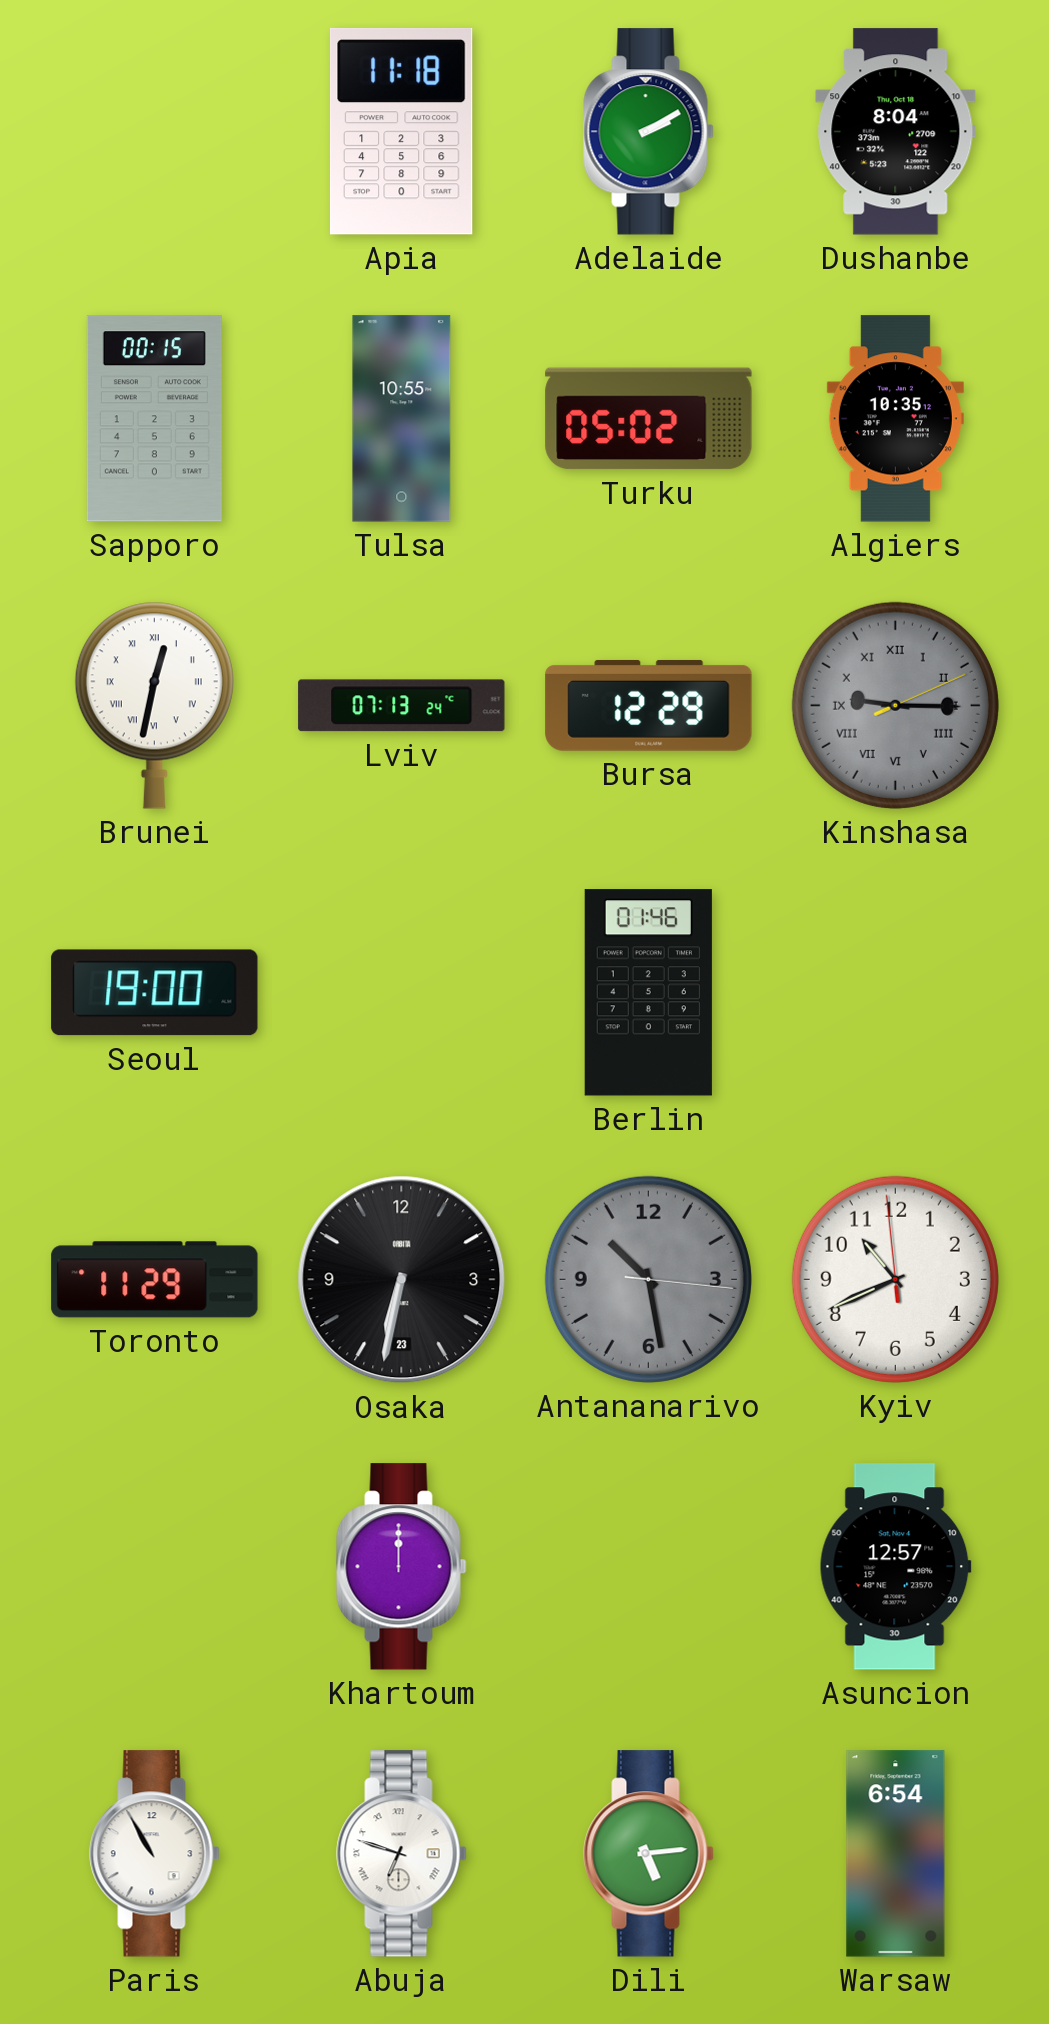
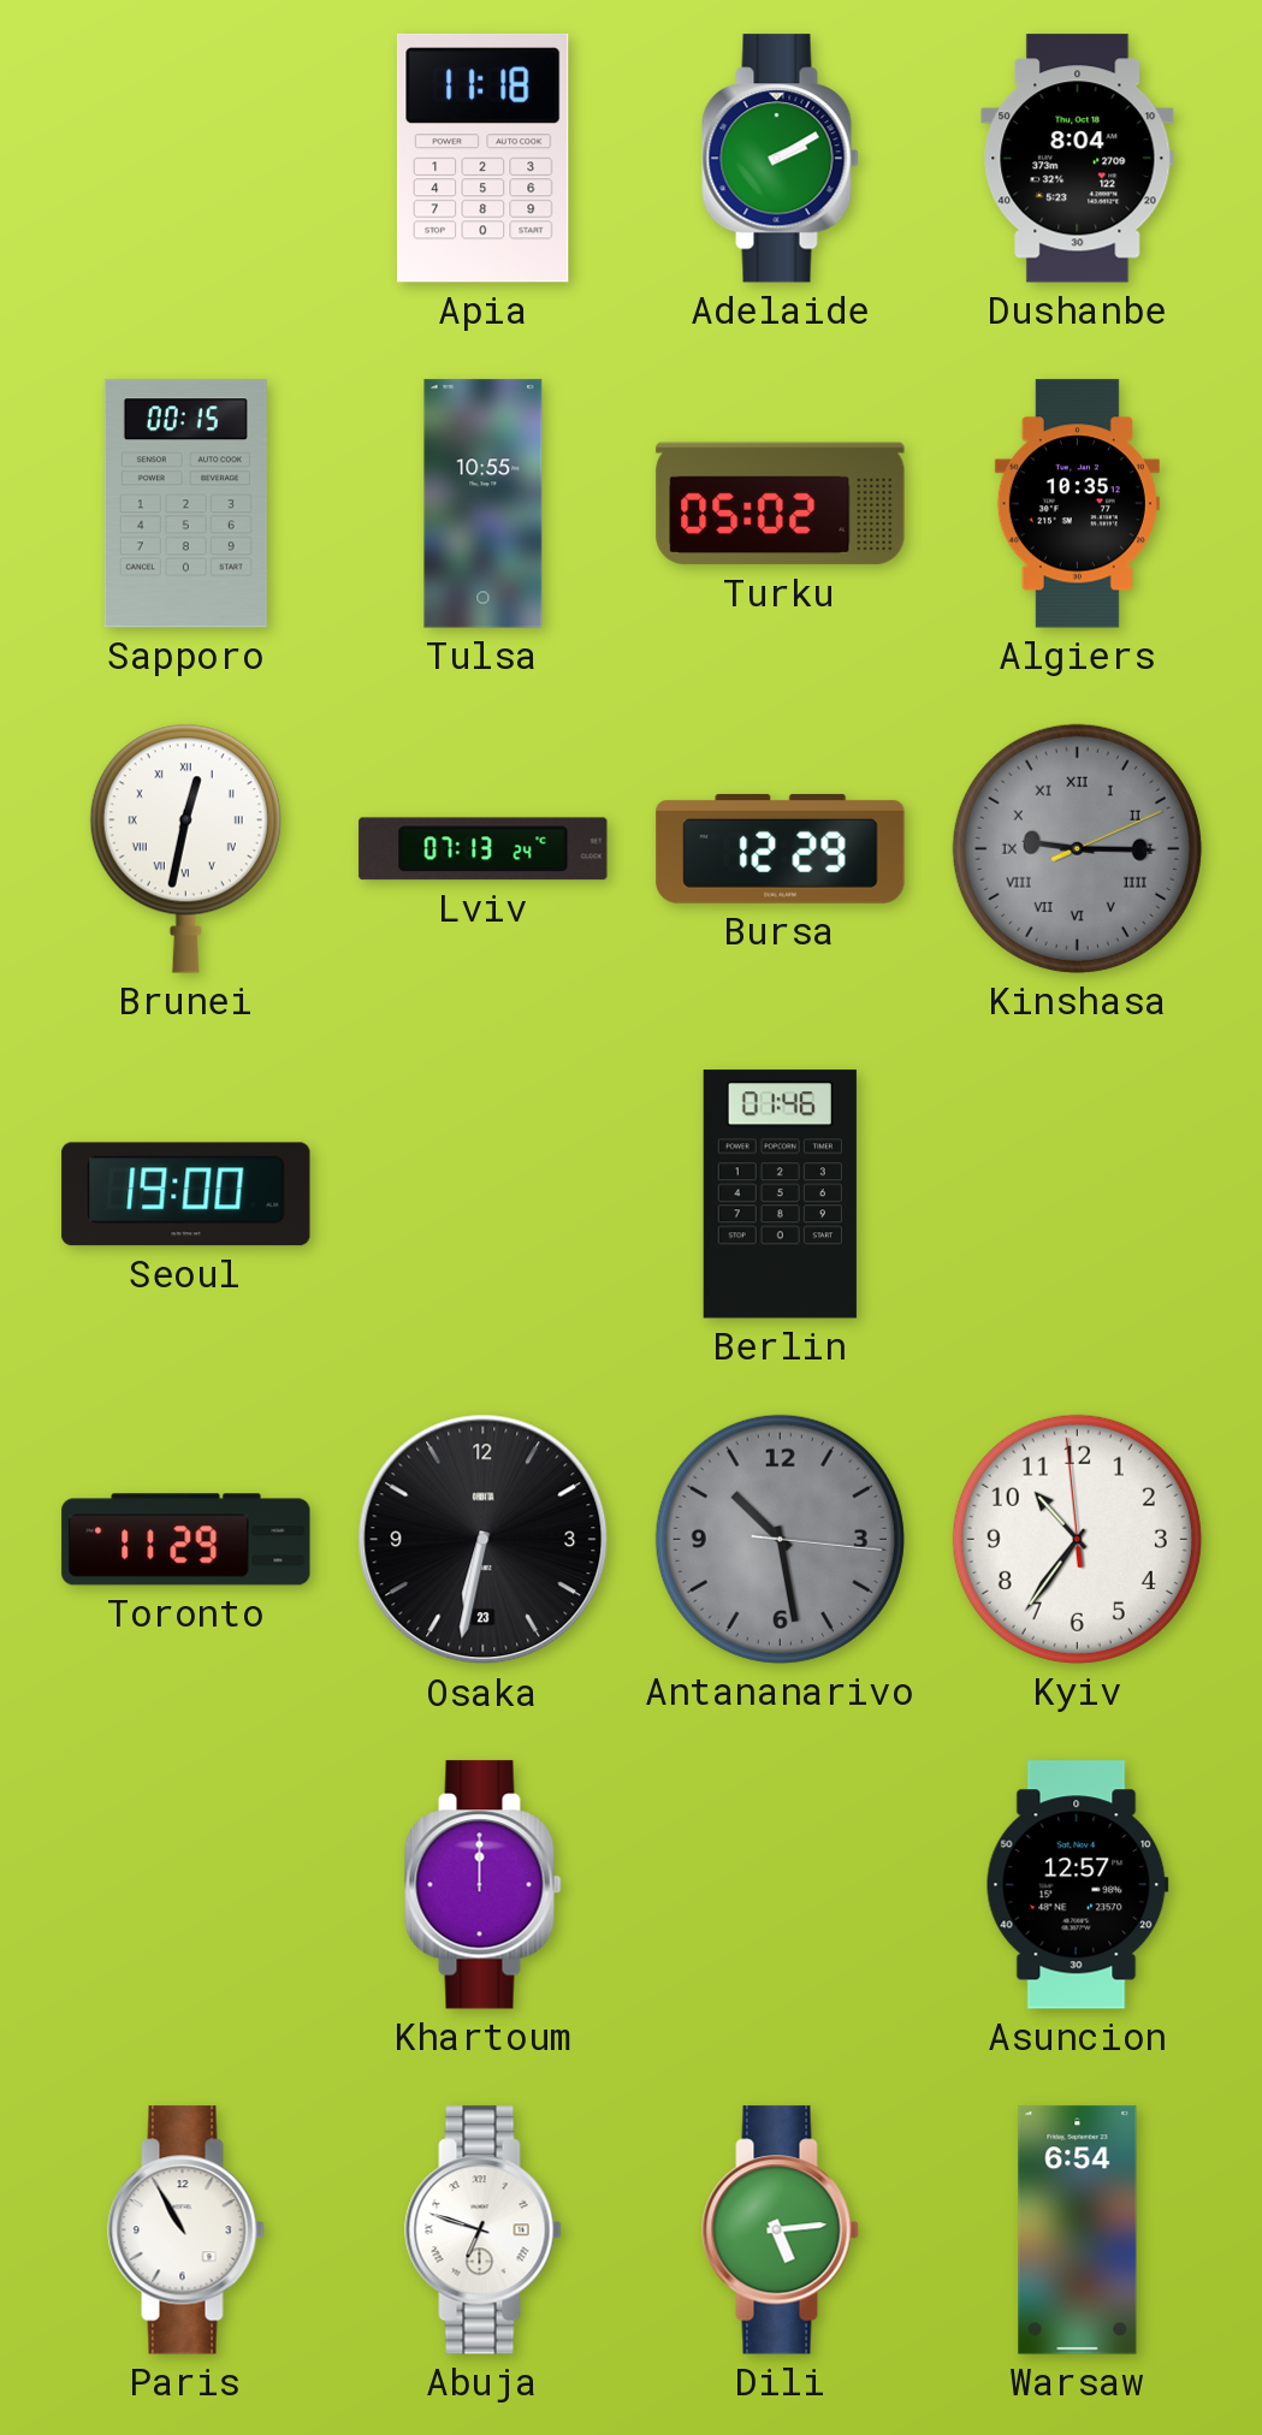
Kyiv: 10:40 -> 10:35 (1077, 1539)
